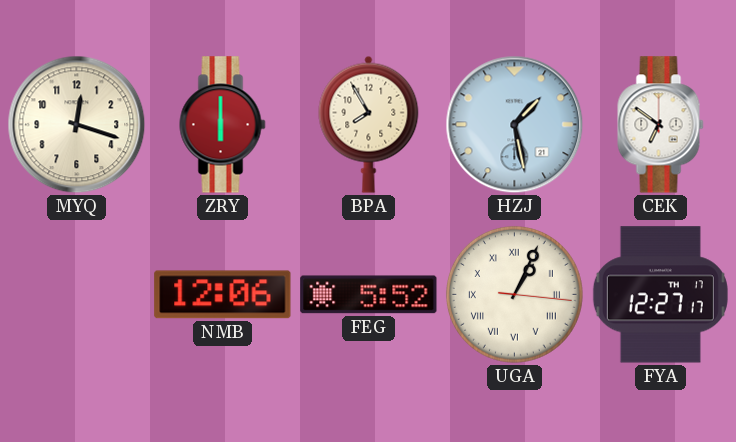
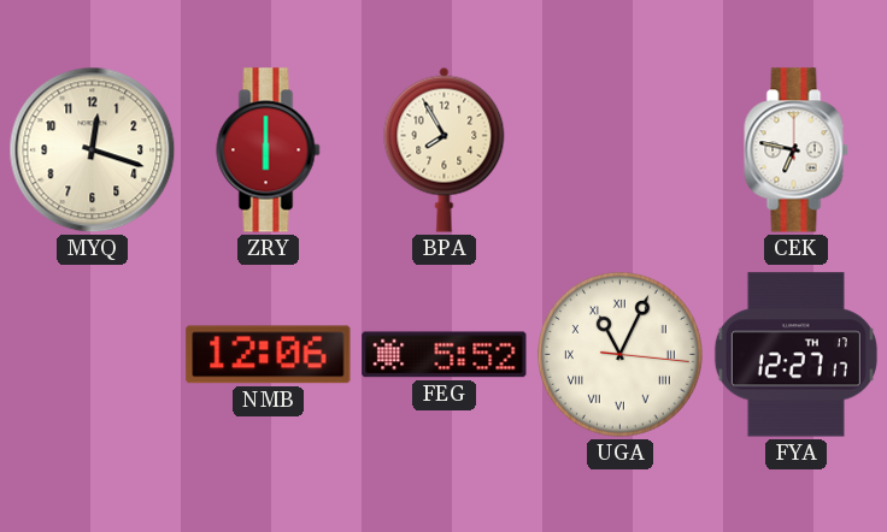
HZJ: 1:28 -> none (515, 125)
CEK: 6:51 -> 6:47 (797, 150)
UGA: 1:04 -> 11:04 (619, 354)
